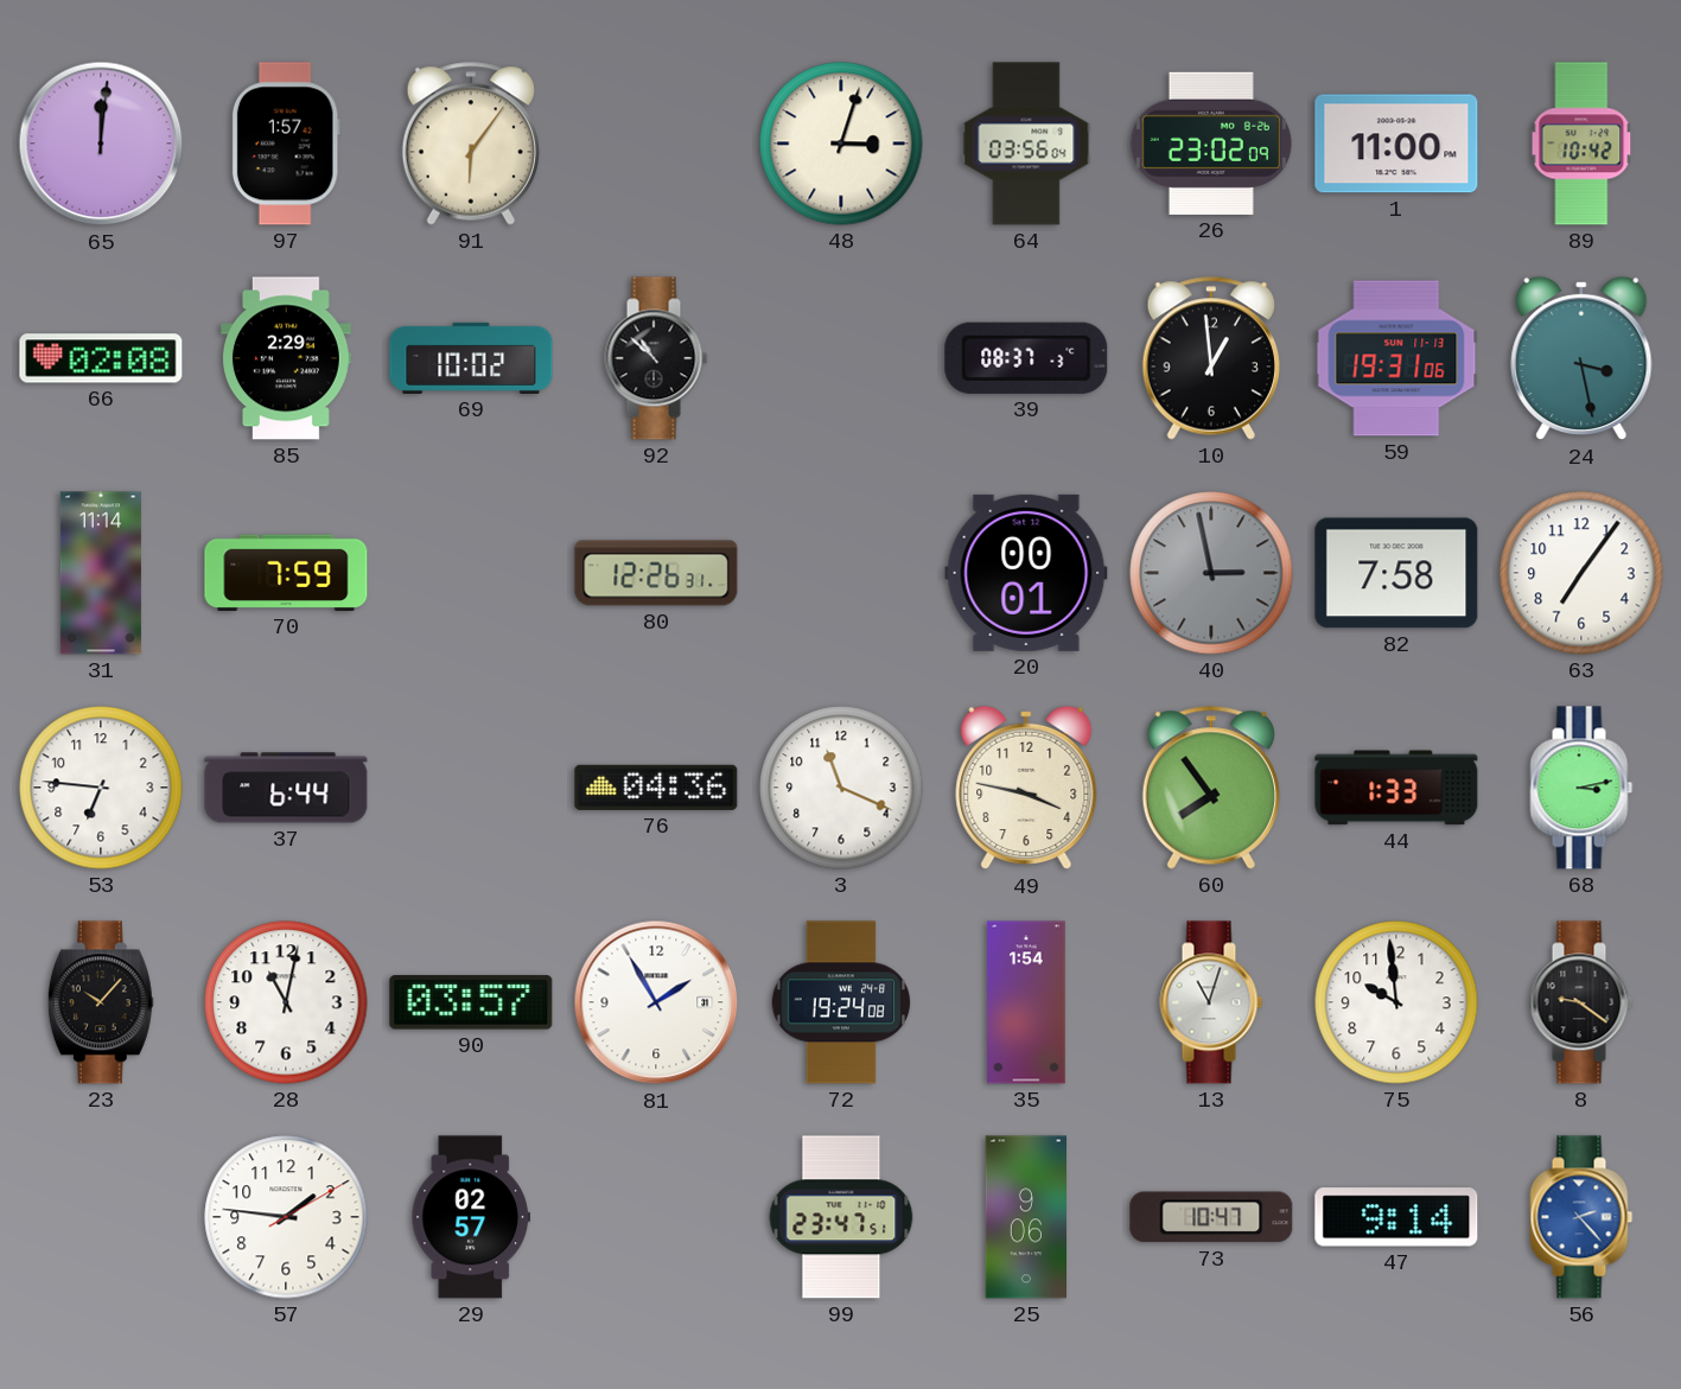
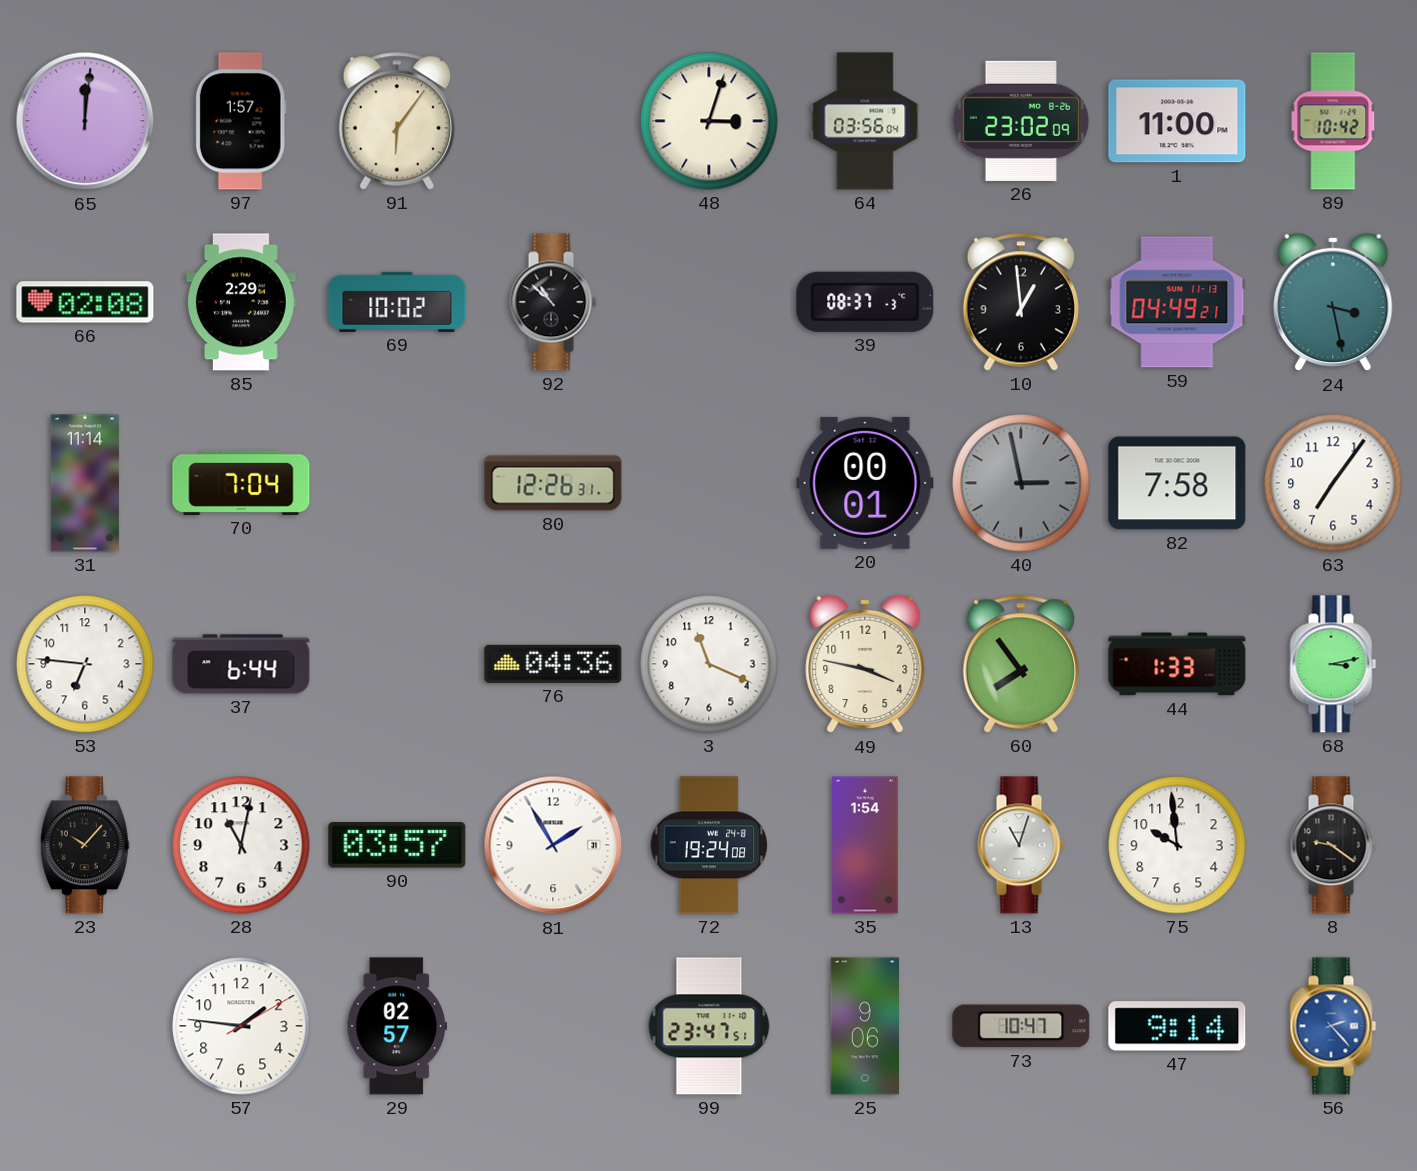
59: 19:31 -> 04:49 (1177, 302)
70: 7:59 -> 7:04 (241, 483)
